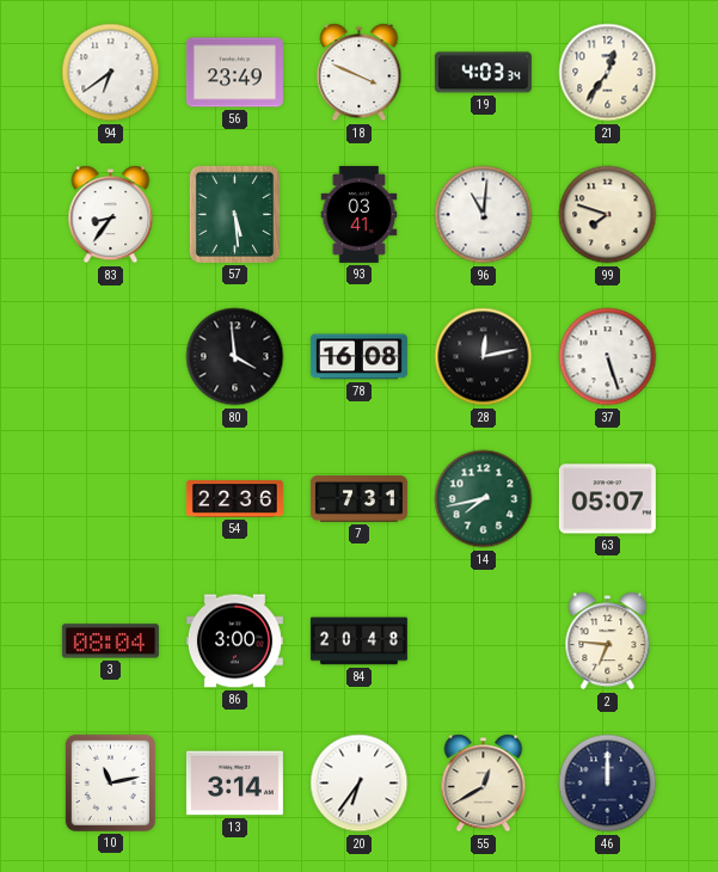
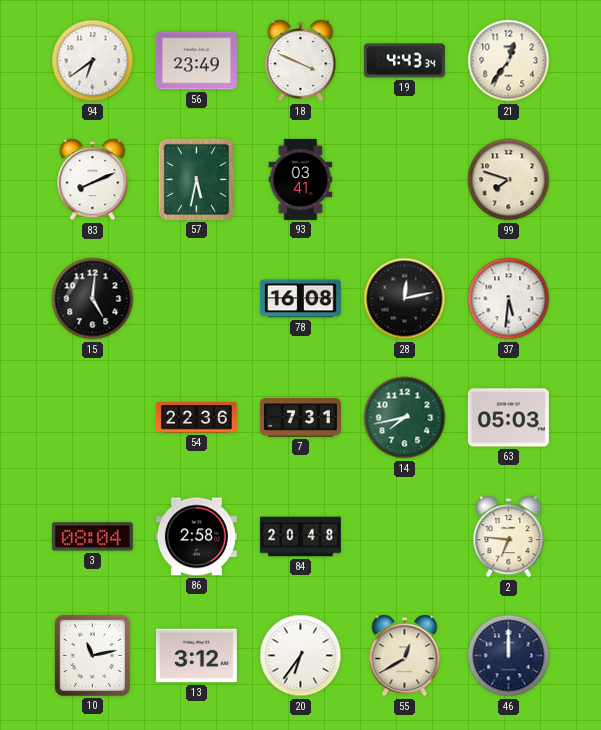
19: 4:03 -> 4:43 (404, 61)
83: 8:36 -> 8:11 (93, 180)
57: 5:29 -> 5:32 (196, 179)
96: 11:01 -> none (484, 215)
15: none -> 5:01 (93, 299)
80: 3:59 -> none (235, 357)
37: 5:27 -> 5:31 (509, 299)
63: 05:07 -> 05:03 (508, 418)
86: 3:00 -> 2:58 (196, 537)
13: 3:14 -> 3:12 (196, 656)
